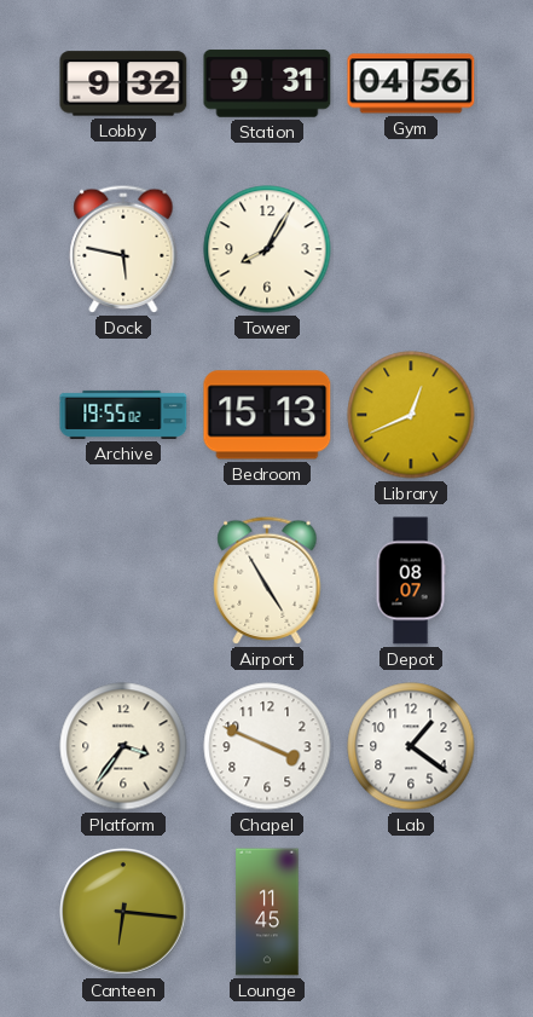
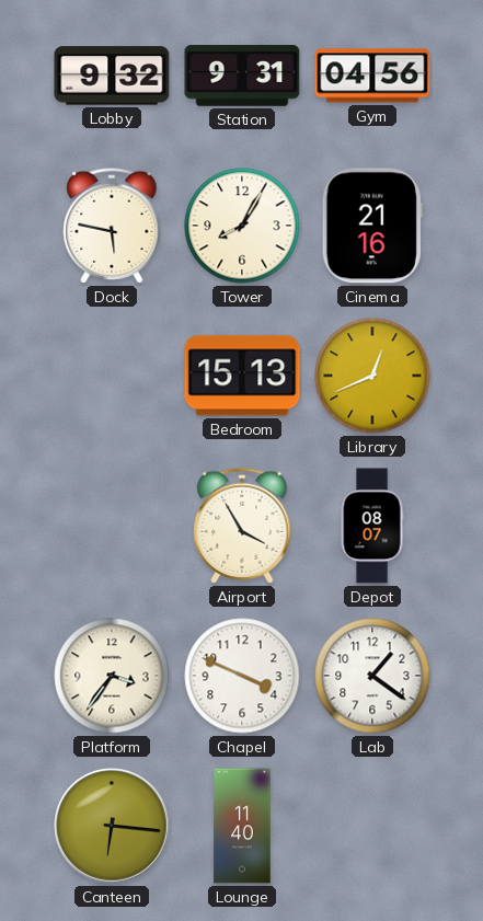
Cinema: none -> 21:16 (372, 226)
Archive: 19:55 -> none (123, 415)
Airport: 4:55 -> 3:55 (242, 526)
Lounge: 11:45 -> 11:40 (242, 826)
